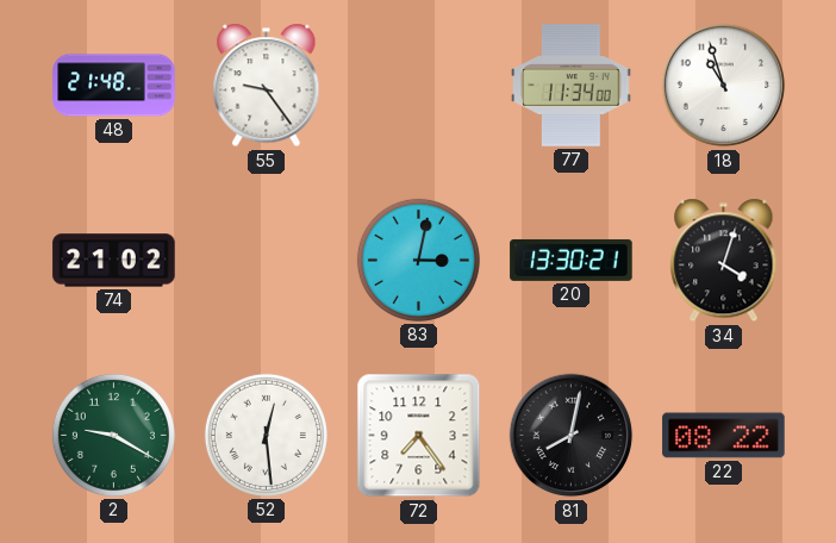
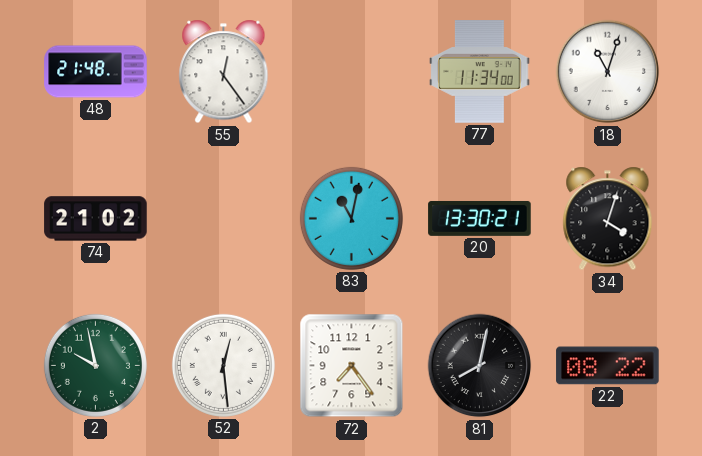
55: 9:24 -> 12:24 (224, 72)
18: 10:57 -> 11:03 (608, 72)
83: 3:02 -> 11:02 (351, 218)
2: 9:20 -> 9:58 (95, 365)
